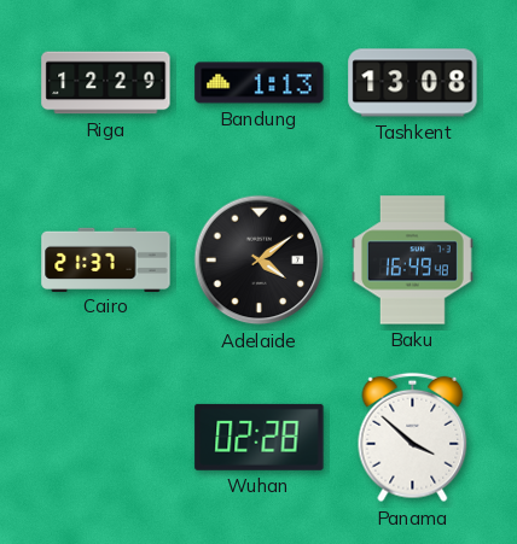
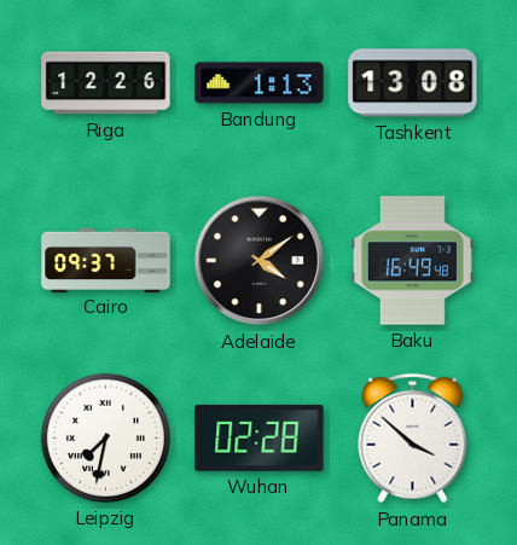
Riga: 12:29 -> 12:26 (106, 83)
Cairo: 21:37 -> 09:37 (106, 260)
Leipzig: none -> 7:32 (105, 437)
